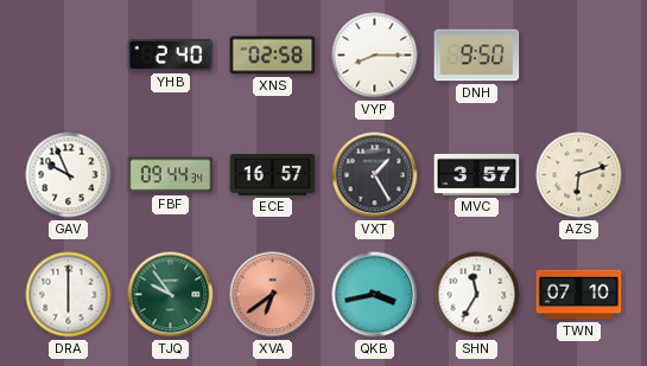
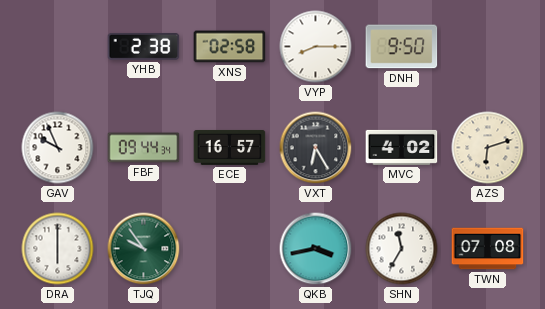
YHB: 2:40 -> 2:38 (144, 46)
VXT: 1:25 -> 6:25 (316, 148)
MVC: 3:57 -> 4:02 (402, 147)
XVA: 6:39 -> none (273, 295)
TWN: 07:10 -> 07:08 (488, 249)
